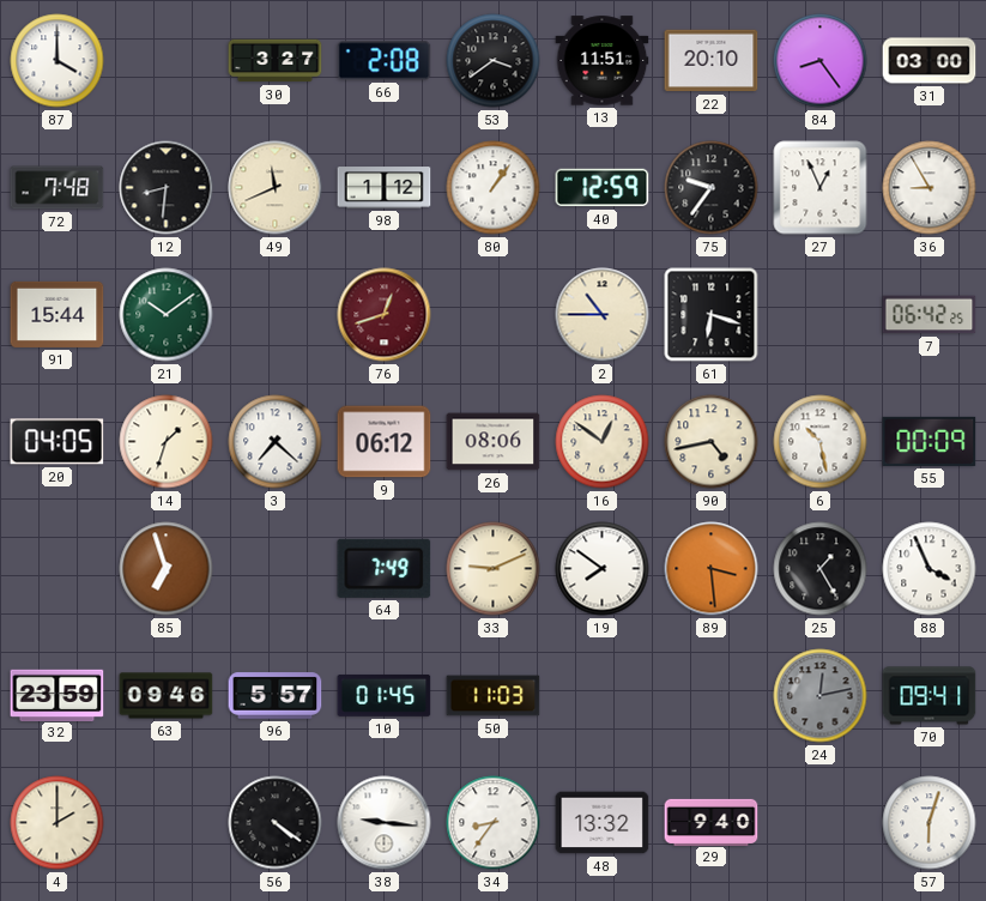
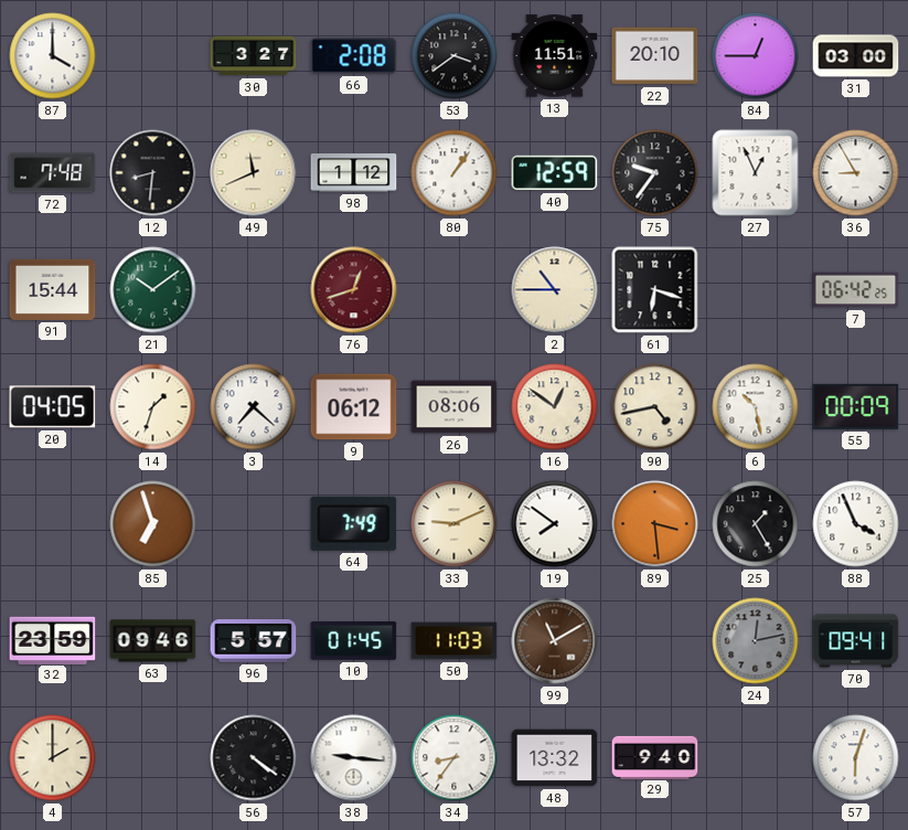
84: 8:24 -> 12:45 (756, 56)
99: none -> 11:10 (555, 641)
